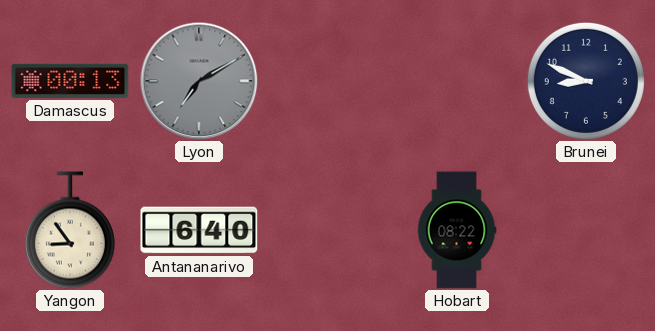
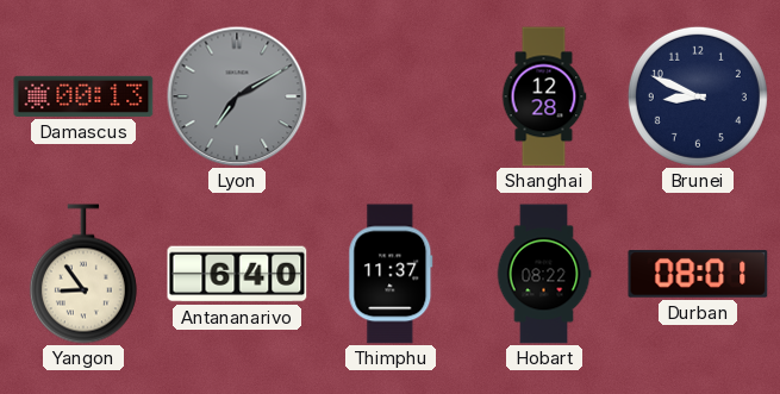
Shanghai: none -> 12:28 (544, 96)
Thimphu: none -> 11:37 (391, 274)
Durban: none -> 08:01 (698, 274)
